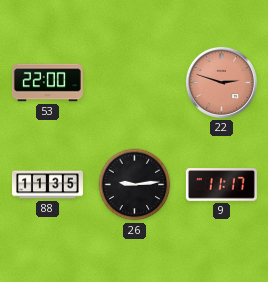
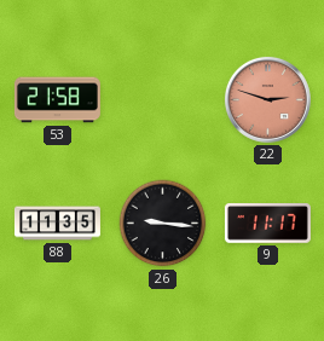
53: 22:00 -> 21:58 (57, 100)
26: 9:14 -> 9:16 (163, 224)
